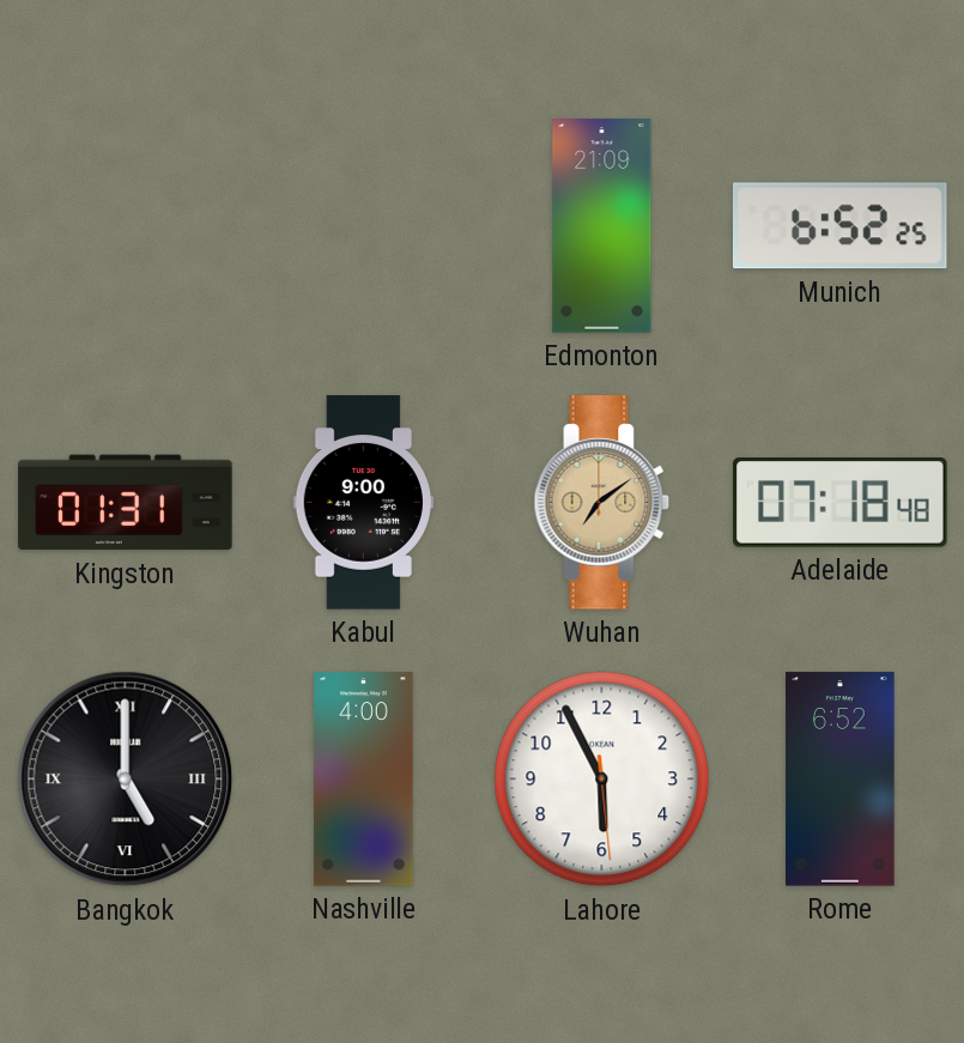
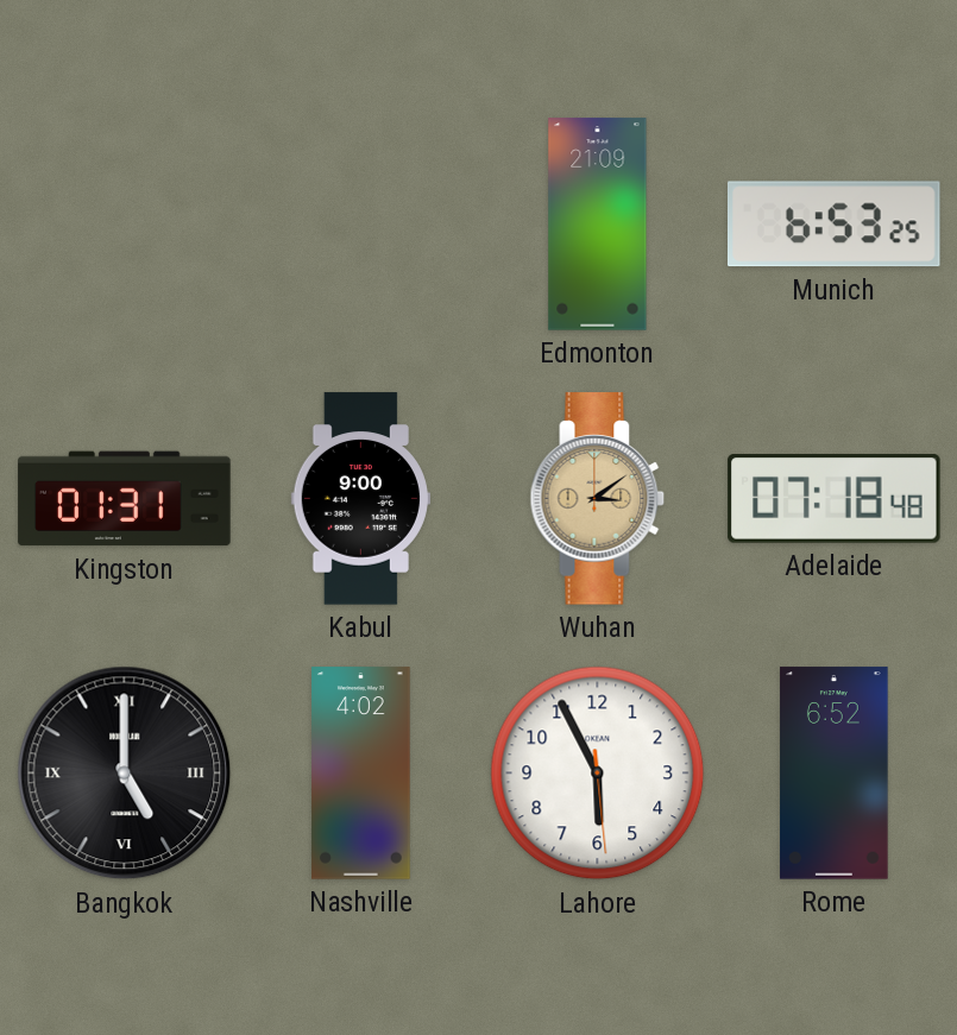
Munich: 6:52 -> 6:53 (833, 225)
Wuhan: 7:09 -> 3:09 (598, 499)
Nashville: 4:00 -> 4:02 (361, 774)
